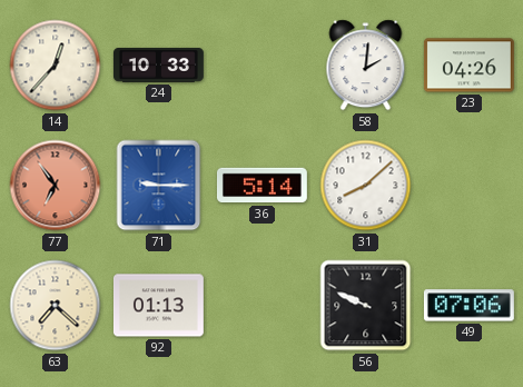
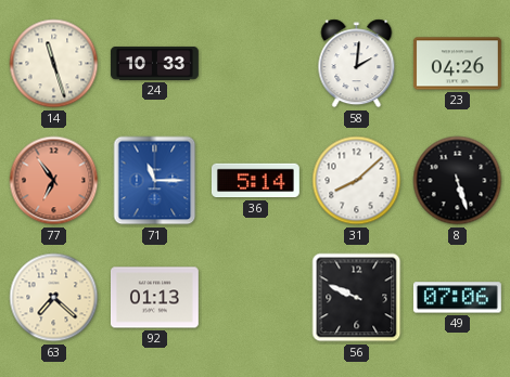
14: 12:37 -> 11:27 (54, 64)
71: 9:15 -> 11:15 (155, 181)
8: none -> 5:27 (458, 181)
